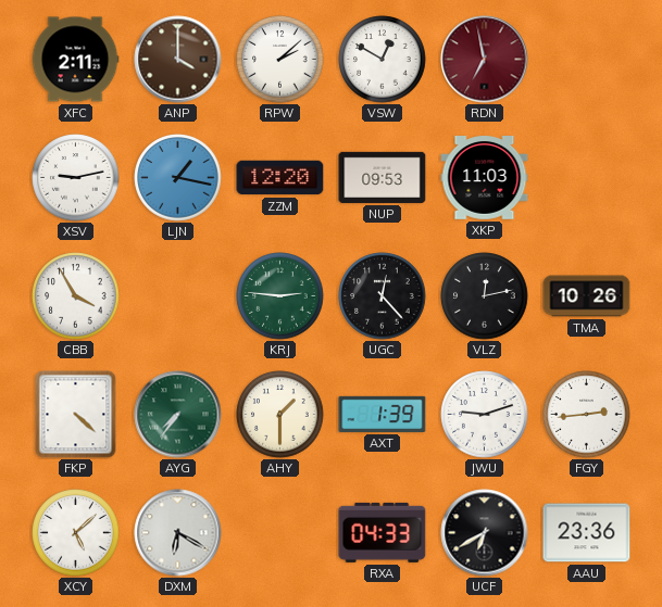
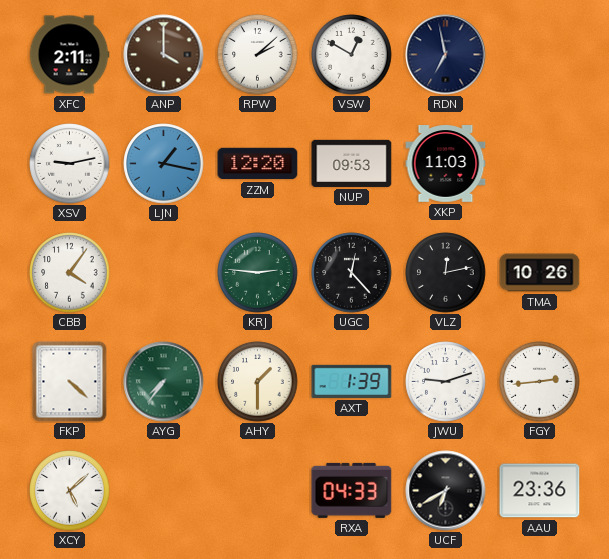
RDN dial: burgundy -> navy (446, 55)
CBB: 3:55 -> 4:06 (70, 273)
DXM: 6:20 -> none (178, 533)
